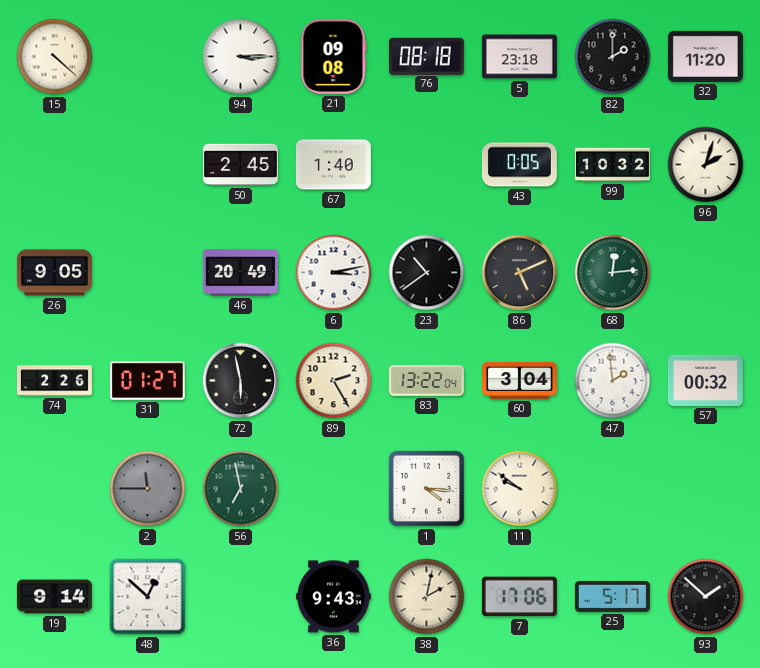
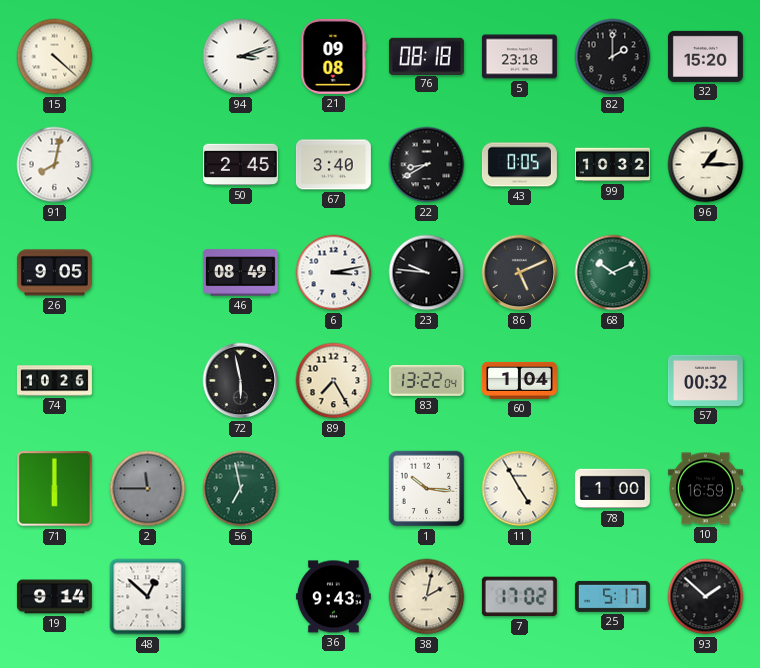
94: 3:15 -> 3:12 (241, 57)
32: 11:20 -> 15:20 (705, 56)
91: none -> 8:02 (55, 165)
67: 1:40 -> 3:40 (333, 165)
22: none -> 8:40 (427, 165)
96: 2:03 -> 1:15 (706, 165)
46: 20:49 -> 08:49 (240, 273)
23: 10:39 -> 9:46 (427, 273)
68: 12:14 -> 10:11 (613, 273)
74: 2:26 -> 10:26 (54, 381)
31: 01:27 -> none (147, 381)
89: 2:25 -> 7:25 (334, 381)
60: 3:04 -> 1:04 (519, 380)
47: 1:59 -> none (613, 381)
71: none -> 6:00 (55, 489)
1: 4:16 -> 10:16 (427, 489)
11: 9:51 -> 4:55 (520, 489)
78: none -> 1:00 (612, 489)
10: none -> 16:59 (705, 489)
7: 17:06 -> 17:02 (519, 597)
